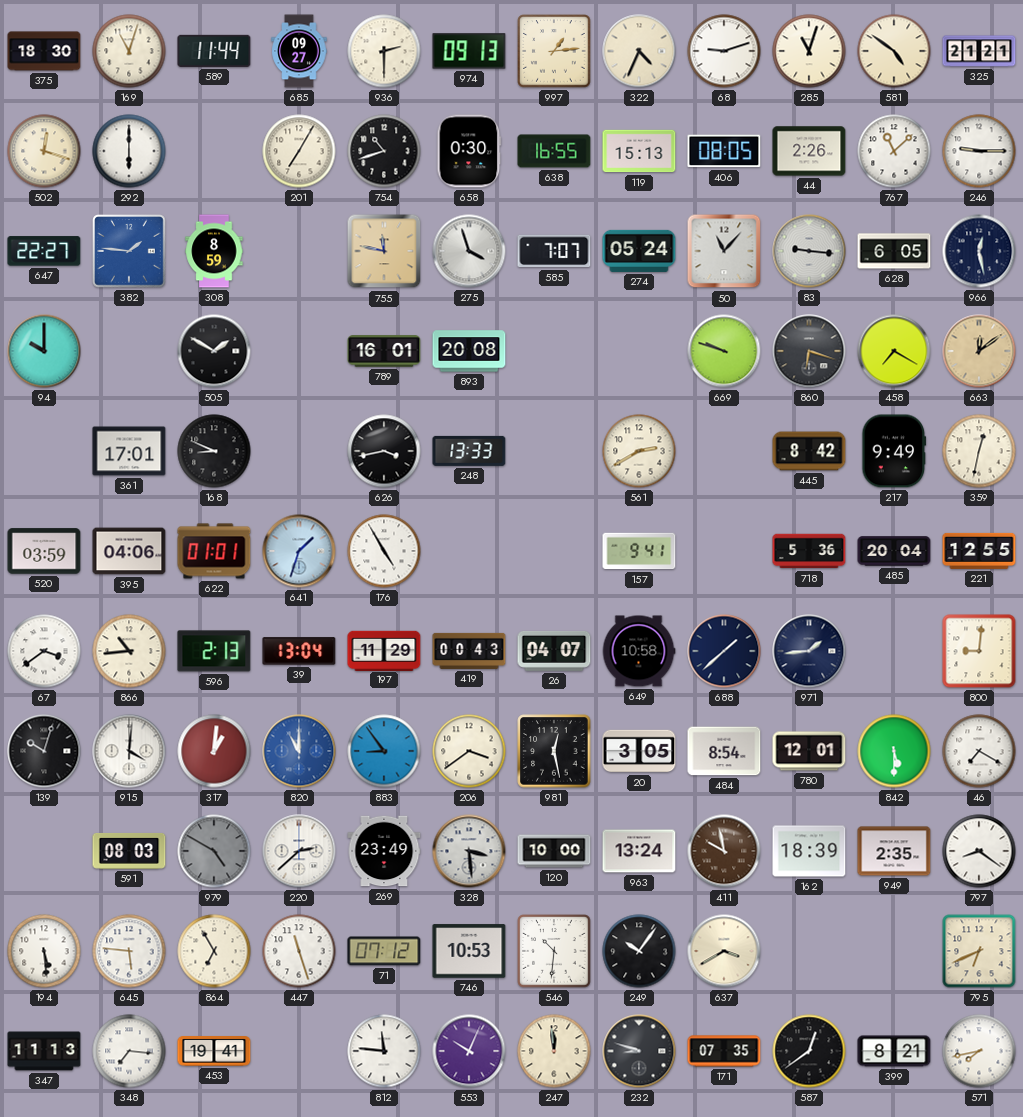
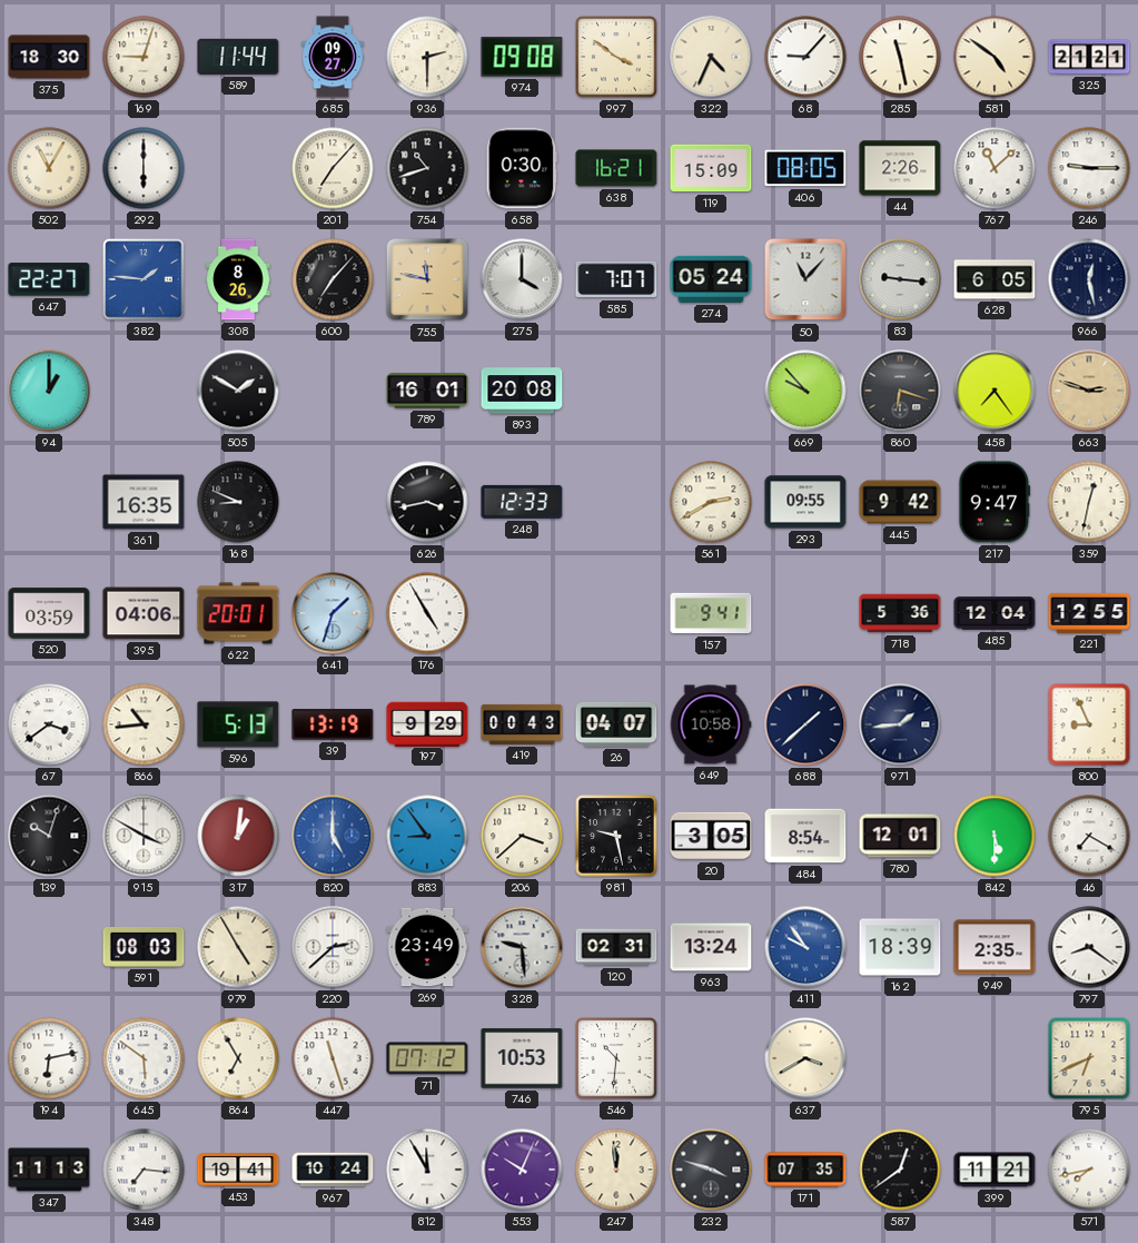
169: 11:03 -> 9:03 (144, 57)
974: 09:13 -> 09:08 (522, 57)
997: 1:14 -> 3:51 (616, 57)
68: 9:12 -> 9:07 (805, 57)
285: 11:03 -> 11:28 (900, 57)
502: 12:18 -> 11:05 (49, 168)
201: 7:05 -> 7:07 (333, 168)
638: 16:55 -> 16:21 (616, 168)
119: 15:13 -> 15:09 (711, 168)
308: 8:59 -> 8:26 (238, 279)
600: none -> 7:07 (333, 279)
275: 3:57 -> 4:00 (522, 279)
94: 10:00 -> 1:00 (49, 391)
669: 9:48 -> 9:53 (805, 391)
458: 7:20 -> 7:24 (994, 391)
663: 12:09 -> 2:48 (1089, 391)
361: 17:01 -> 16:35 (144, 502)
248: 13:33 -> 12:33 (522, 502)
293: none -> 09:55 (805, 502)
445: 8:42 -> 9:42 (900, 502)
217: 9:49 -> 9:47 (994, 502)
622: 01:01 -> 20:01 (238, 613)
485: 20:04 -> 12:04 (994, 613)
596: 2:13 -> 5:13 (238, 724)
39: 13:04 -> 13:19 (333, 724)
197: 11:29 -> 9:29 (427, 723)
800: 9:01 -> 8:56 (1089, 724)
915: 4:01 -> 3:50 (144, 836)
820: 11:00 -> 5:00 (333, 836)
206: 3:39 -> 3:38 (522, 836)
981: 12:28 -> 9:28 (616, 836)
979: 4:50 -> 4:55 (238, 947)
979 dial: grey -> cream (238, 947)
328: 3:29 -> 9:29 (522, 947)
120: 10:00 -> 02:31 (616, 947)
411: 9:58 -> 9:54 (805, 947)
411 dial: brown -> blue (805, 947)
194: 5:29 -> 6:13 (49, 1058)
645: 5:46 -> 5:51 (144, 1058)
249: 10:06 -> none (639, 951)
967: none -> 10:24 (333, 1170)
812: 11:46 -> 11:55 (427, 1170)
232: 8:48 -> 3:48 (711, 1170)
399: 8:21 -> 11:21 (994, 1170)
